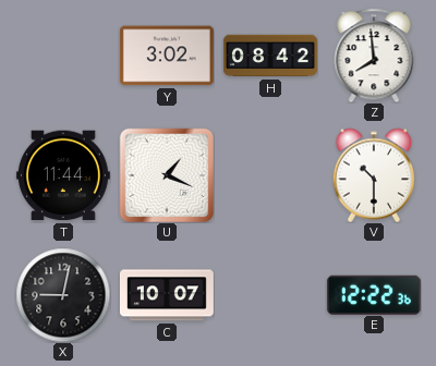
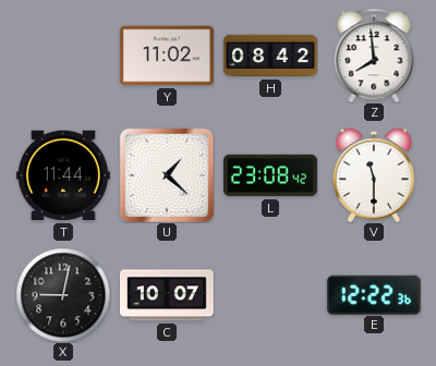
Y: 3:02 -> 11:02 (167, 56)
U: 1:19 -> 1:22 (167, 175)
L: none -> 23:08 (270, 175)
V: 10:30 -> 11:30 (374, 175)
